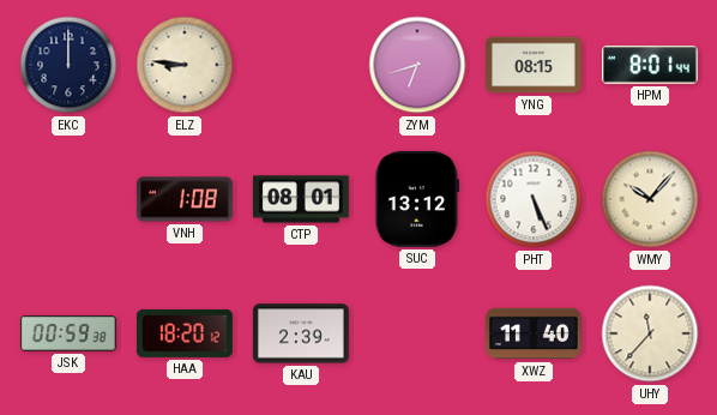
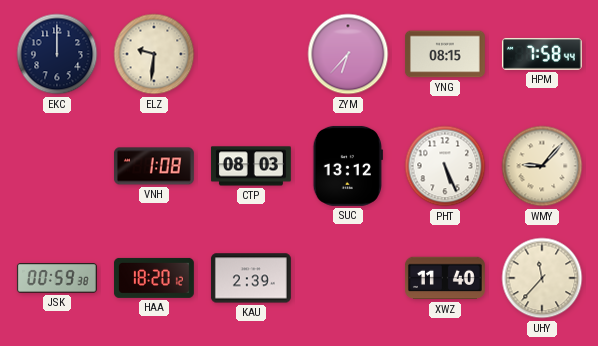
ELZ: 8:46 -> 9:31 (154, 54)
ZYM: 6:42 -> 6:37 (348, 54)
HPM: 8:01 -> 7:58 (542, 54)
CTP: 08:01 -> 08:03 (251, 166)
WMY: 10:07 -> 9:07 (542, 166)
